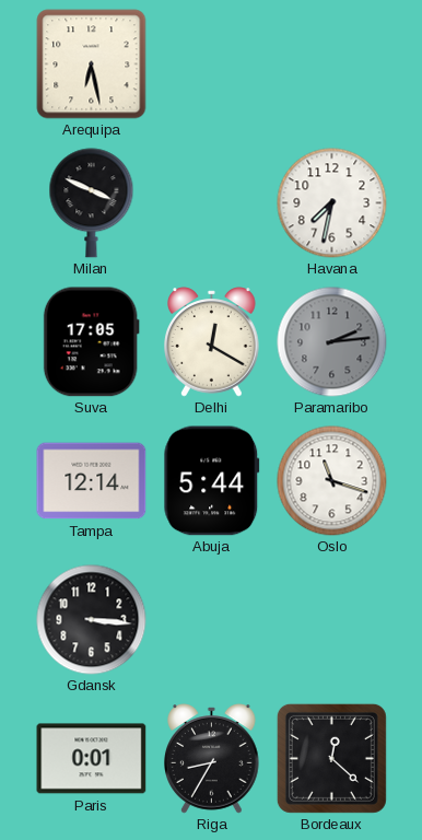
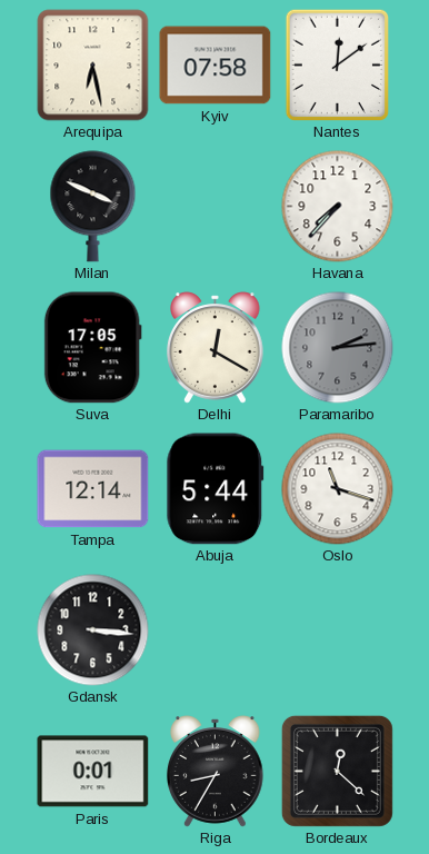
Kyiv: none -> 07:58 (216, 66)
Nantes: none -> 12:09 (337, 64)
Havana: 7:32 -> 7:37 (338, 207)
